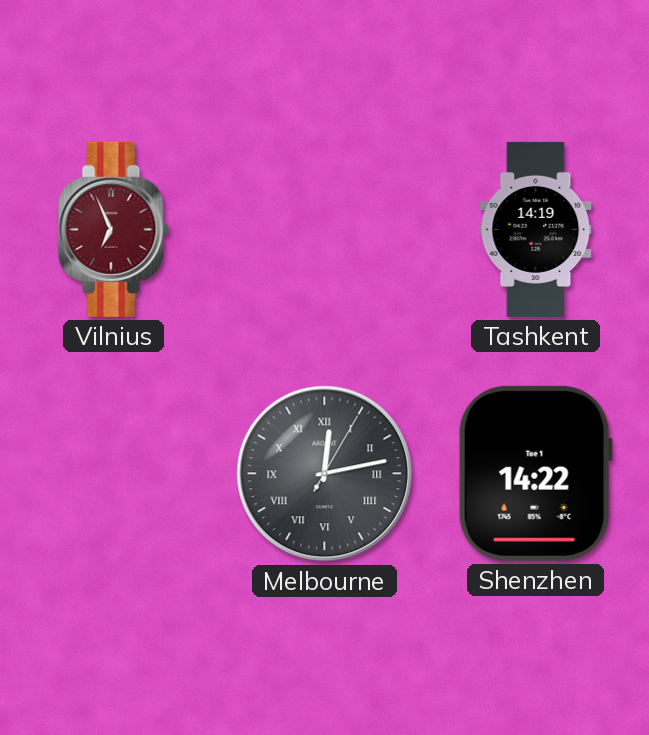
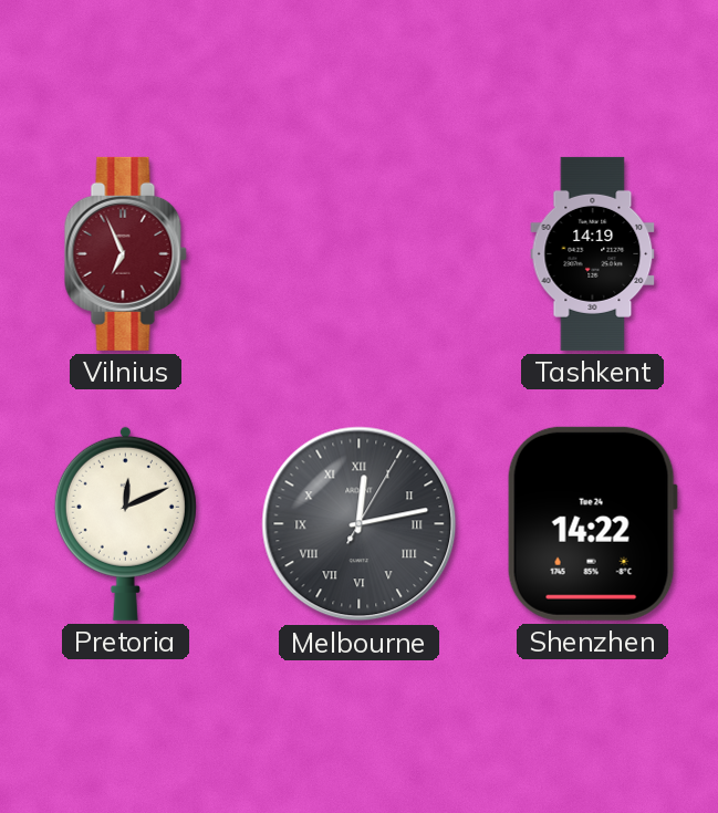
Pretoria: none -> 12:11 (125, 523)
Shenzhen date: Tue 1 -> Tue 24 (592, 523)
